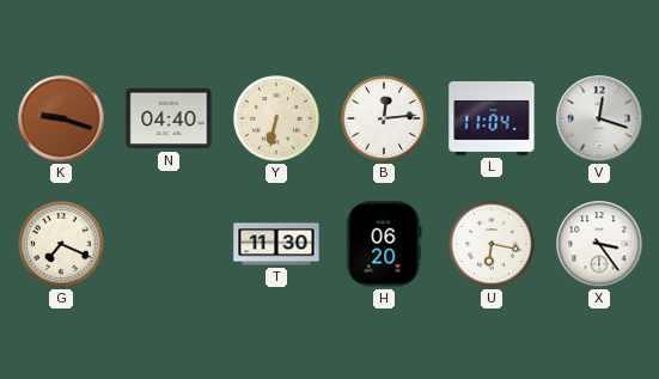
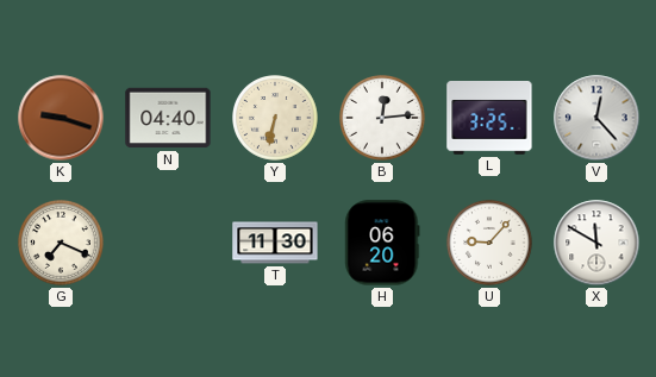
L: 11:04 -> 3:25 (489, 118)
V: 12:18 -> 12:23 (596, 118)
U: 6:17 -> 9:07 (491, 244)
X: 3:24 -> 11:50 (596, 243)
